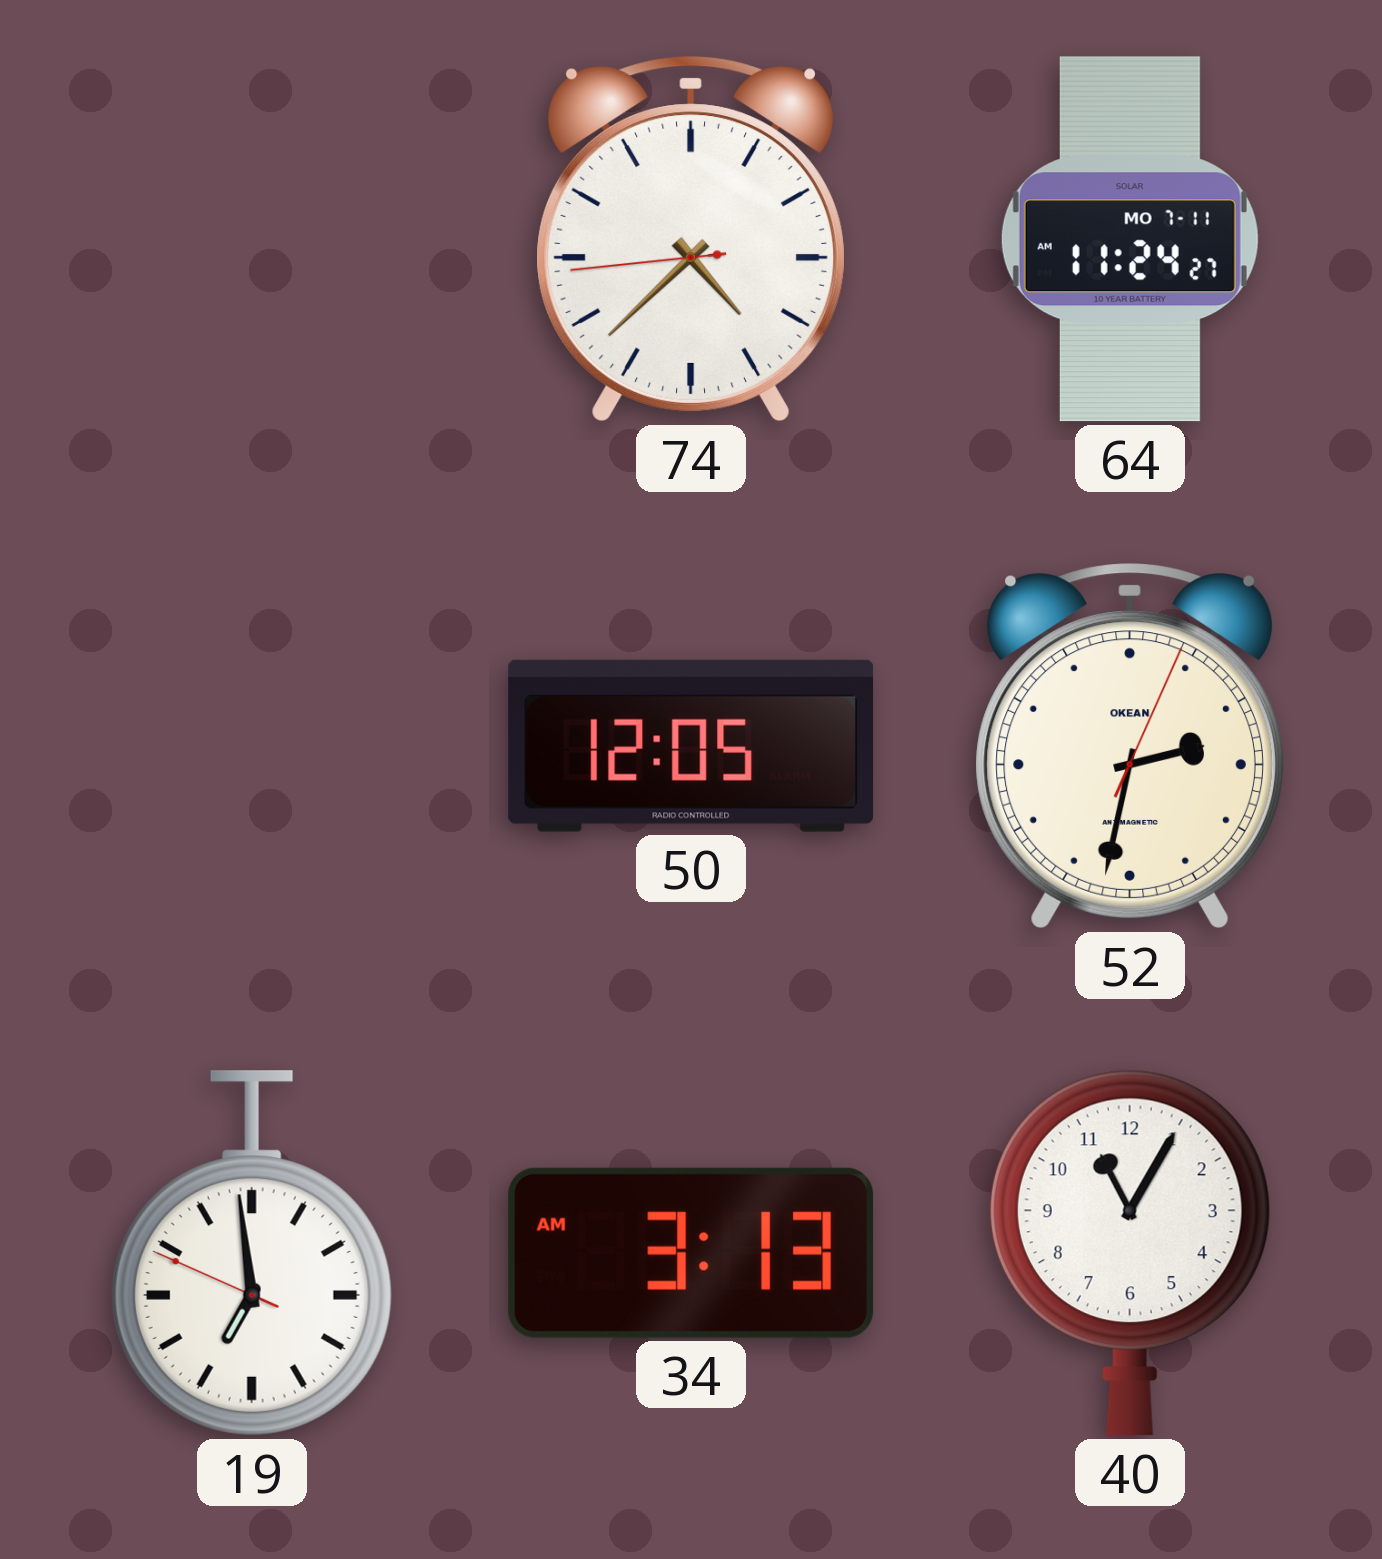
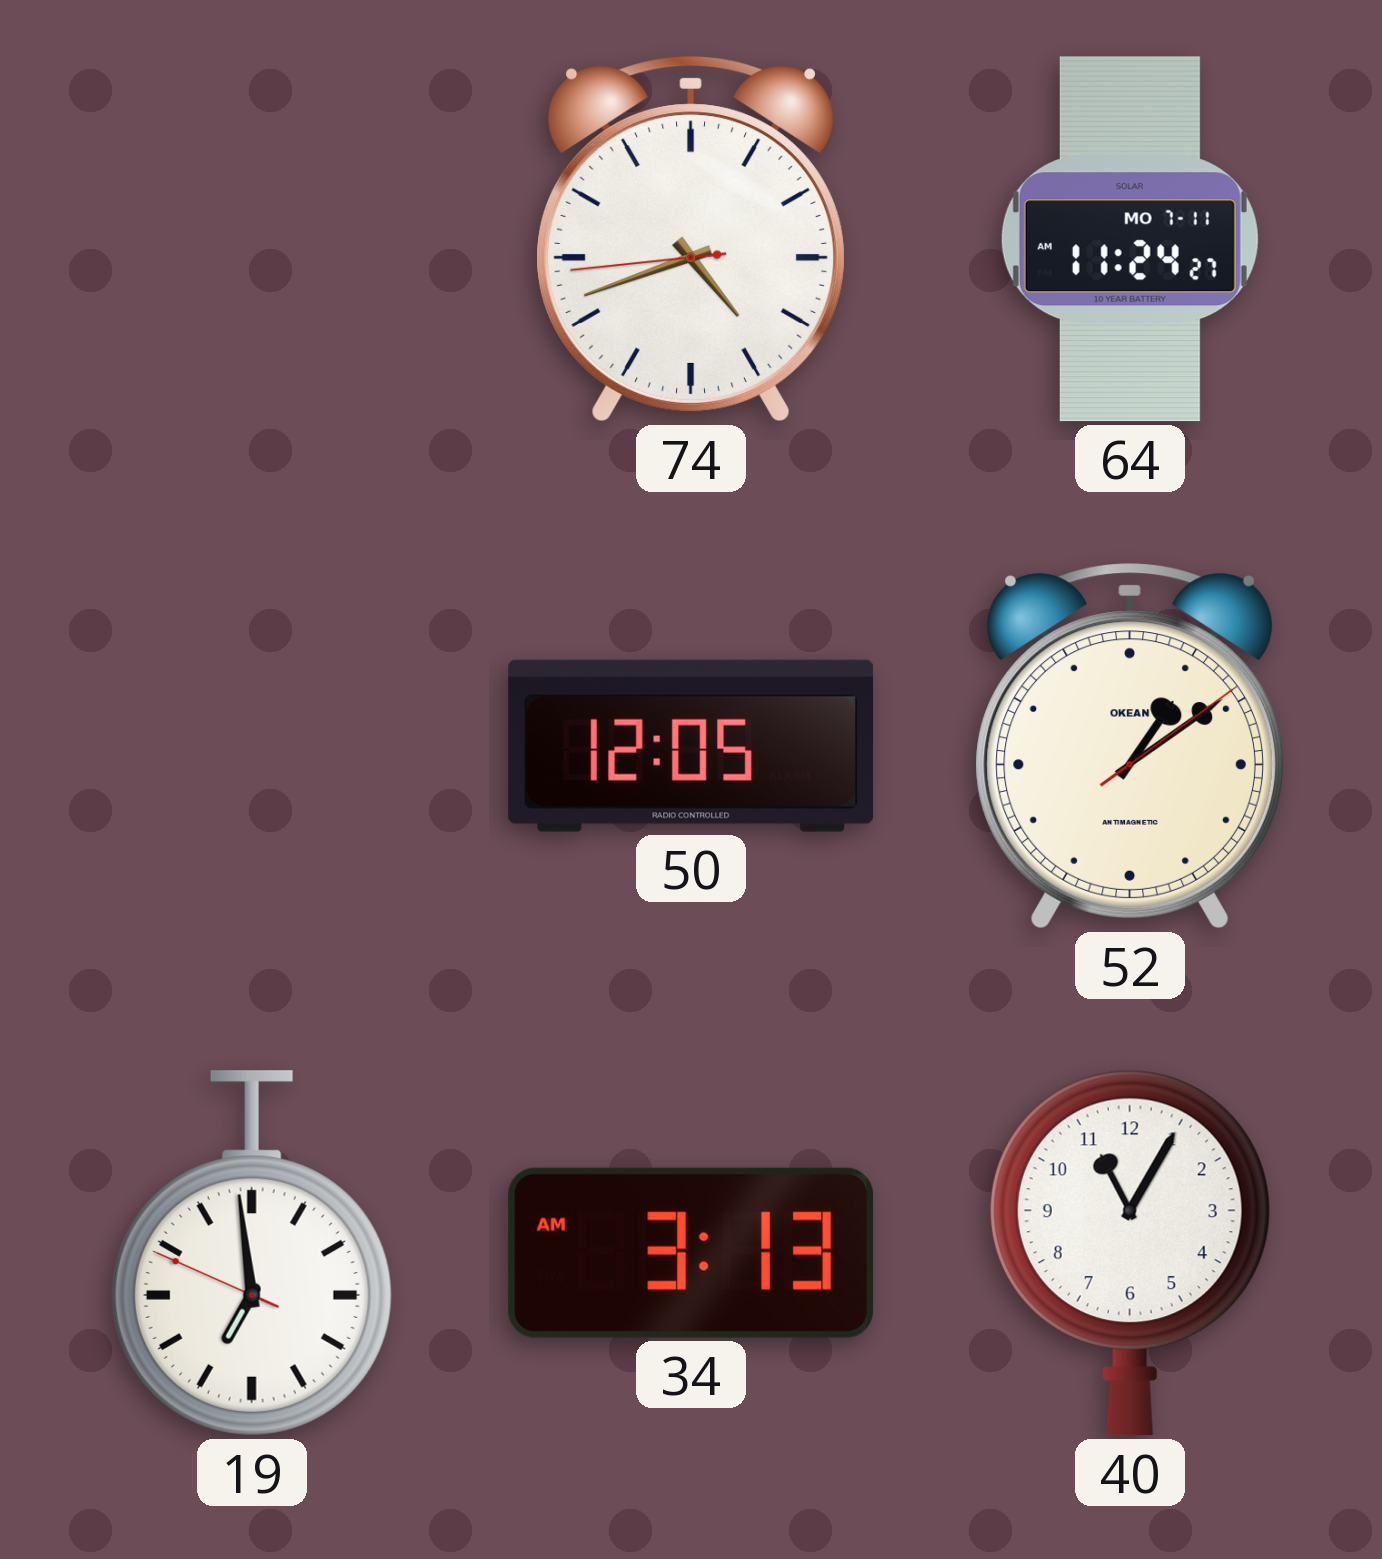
74: 4:37 -> 4:41 (691, 239)
52: 2:32 -> 1:09 (1130, 746)
